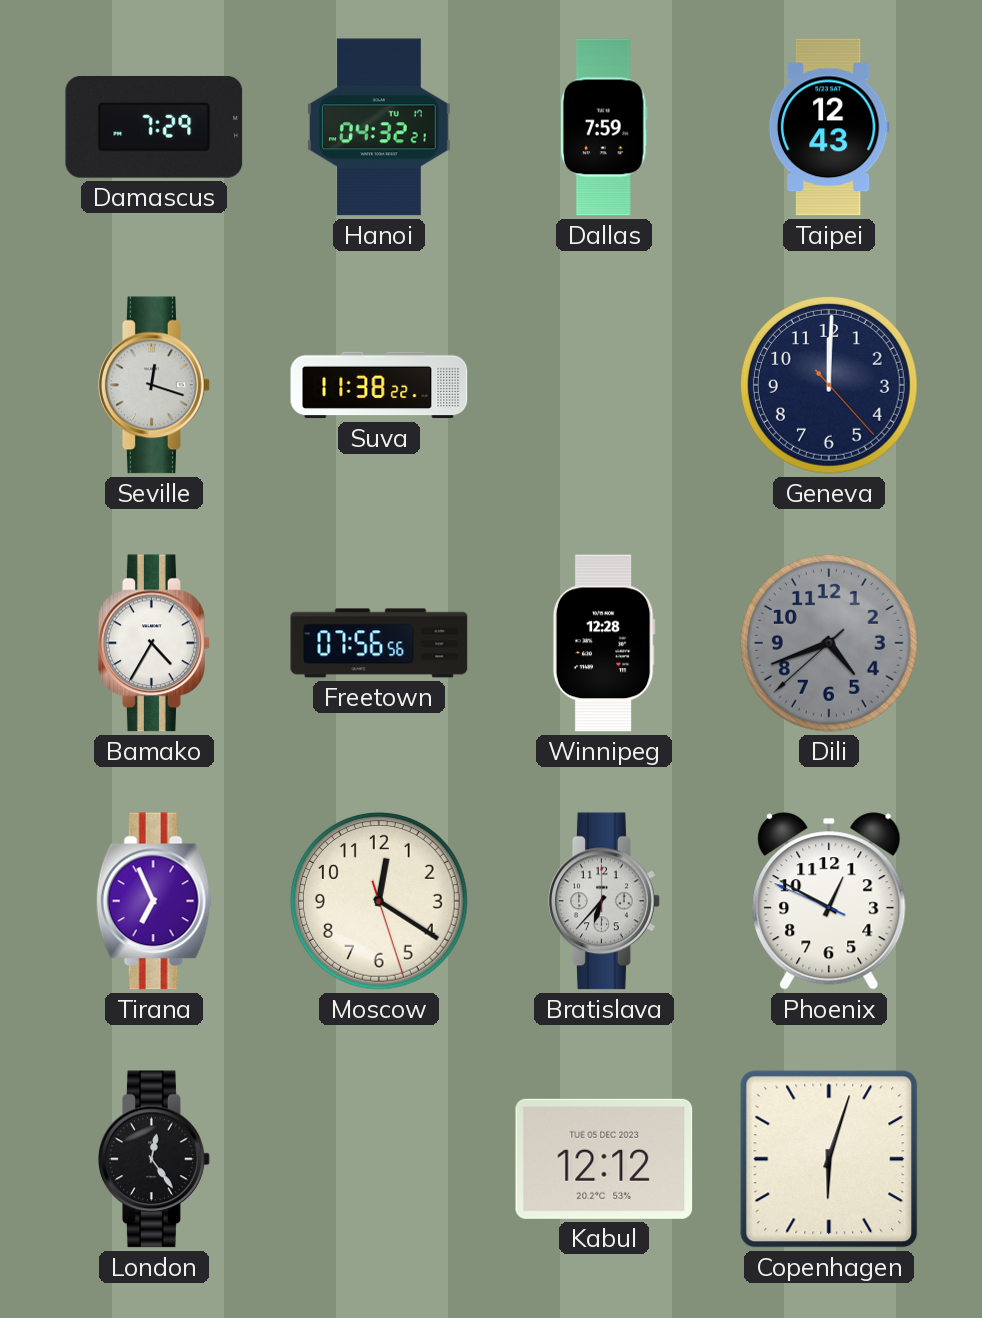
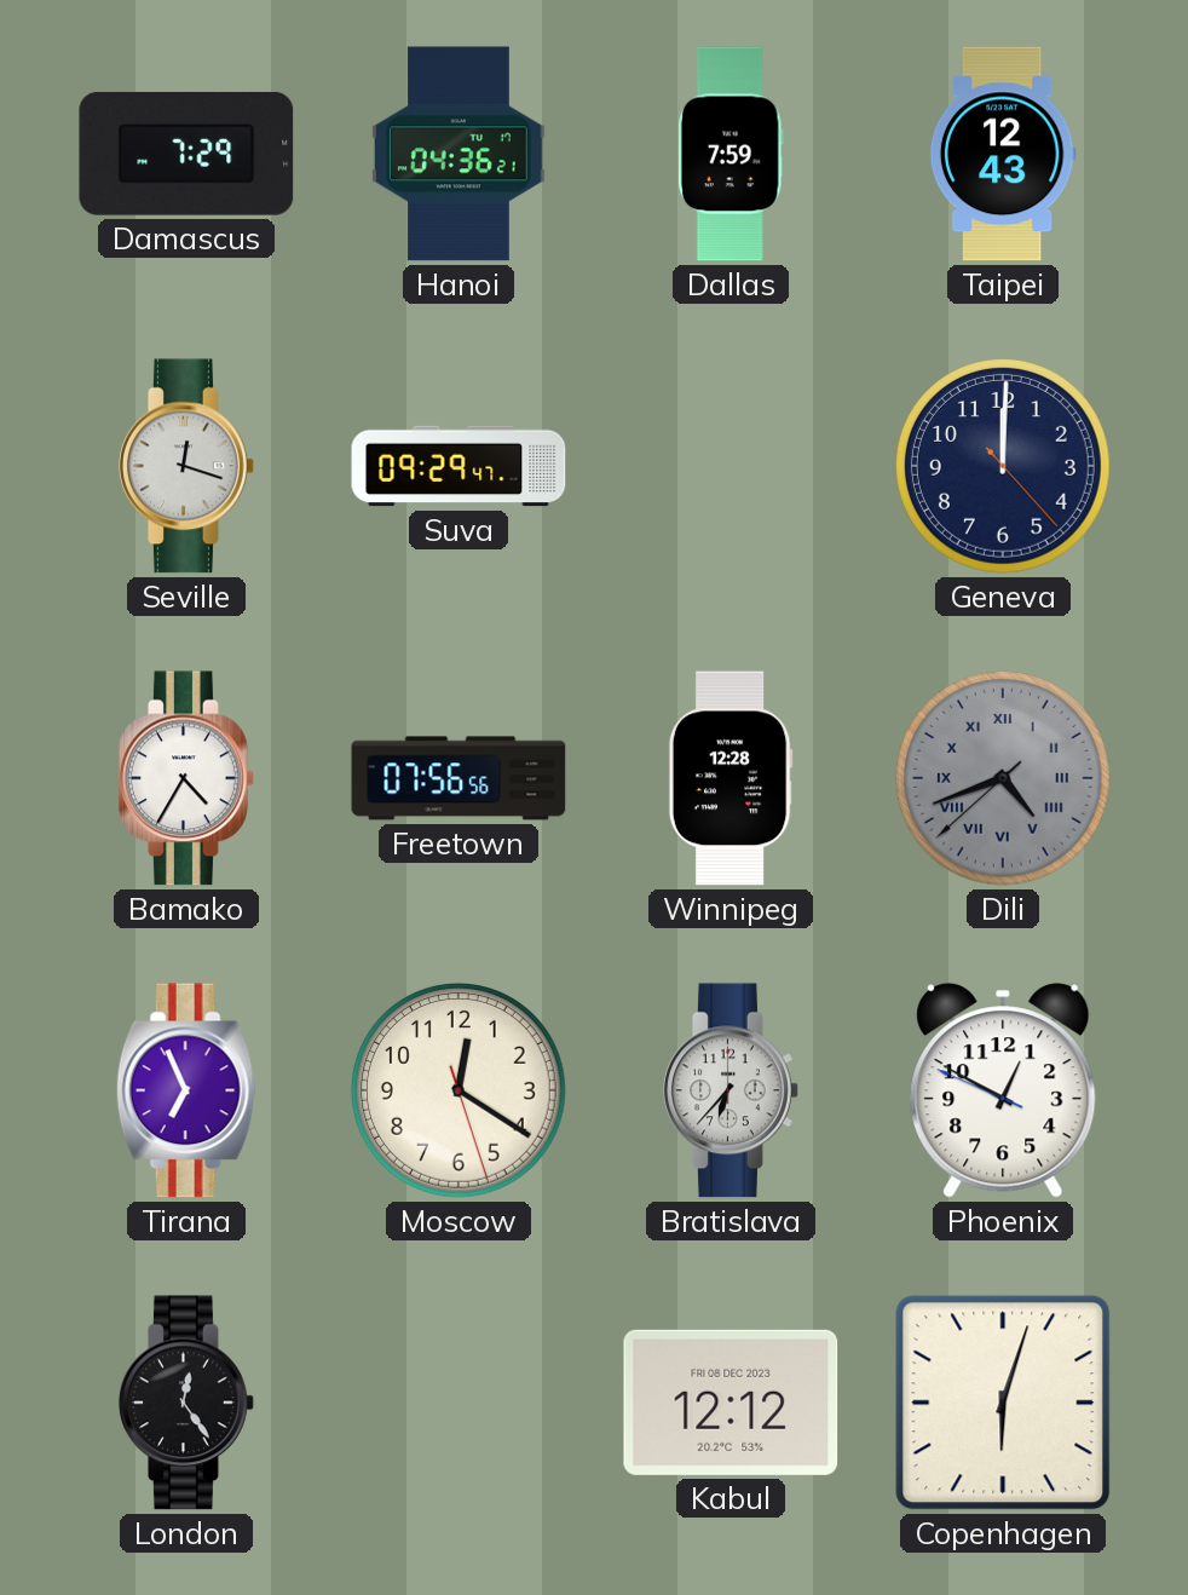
Hanoi: 04:32 -> 04:36 (459, 154)
Suva: 11:38 -> 09:29 (459, 466)
Dili numerals: Arabic -> Roman (1003, 778)
Kabul date: TUE 05 DEC 2023 -> FRI 08 DEC 2023 (731, 1403)
